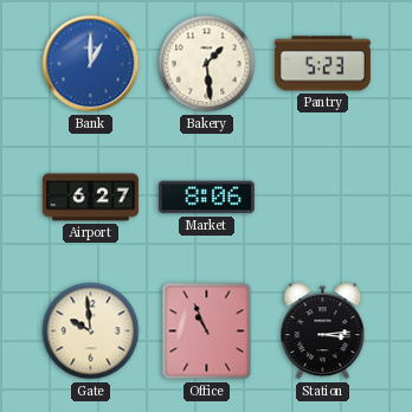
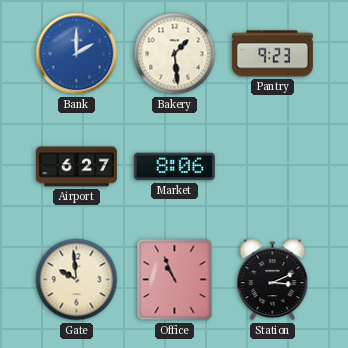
Bank: 1:00 -> 2:00 (77, 54)
Pantry: 5:23 -> 9:23 (272, 54)
Station: 3:14 -> 3:11 (273, 280)
